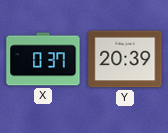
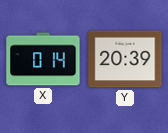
X: 0:37 -> 0:14 (43, 59)
